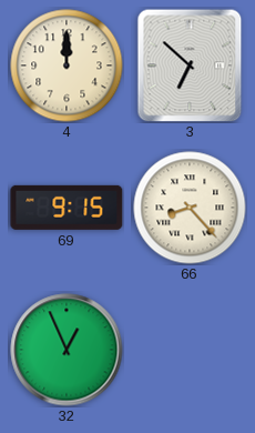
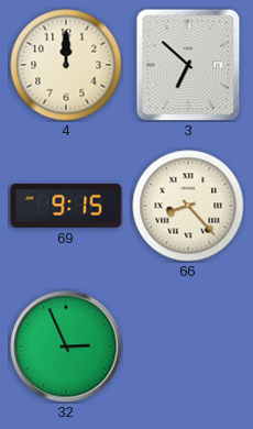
32: 12:56 -> 2:56 (66, 346)
